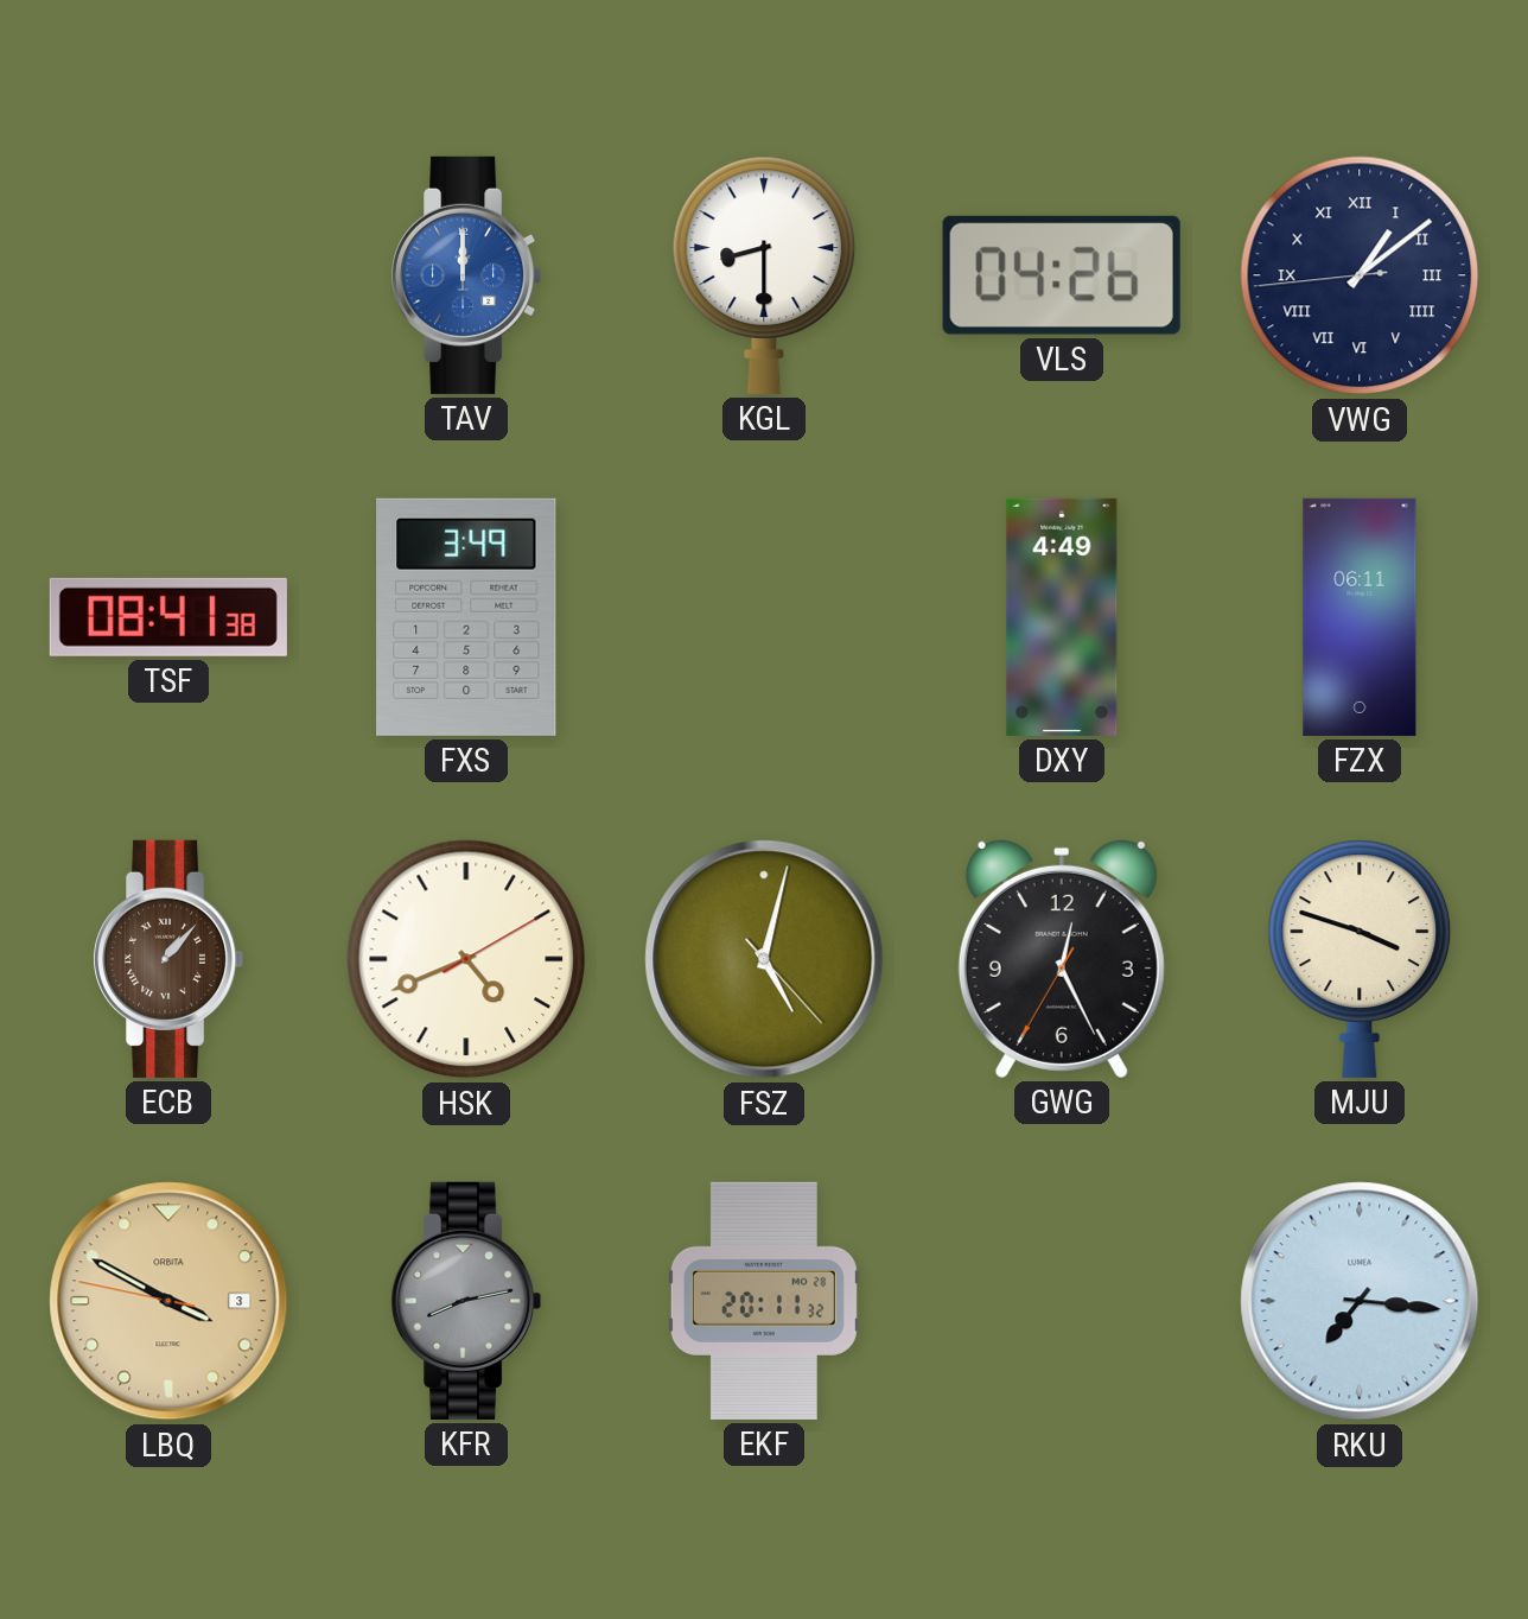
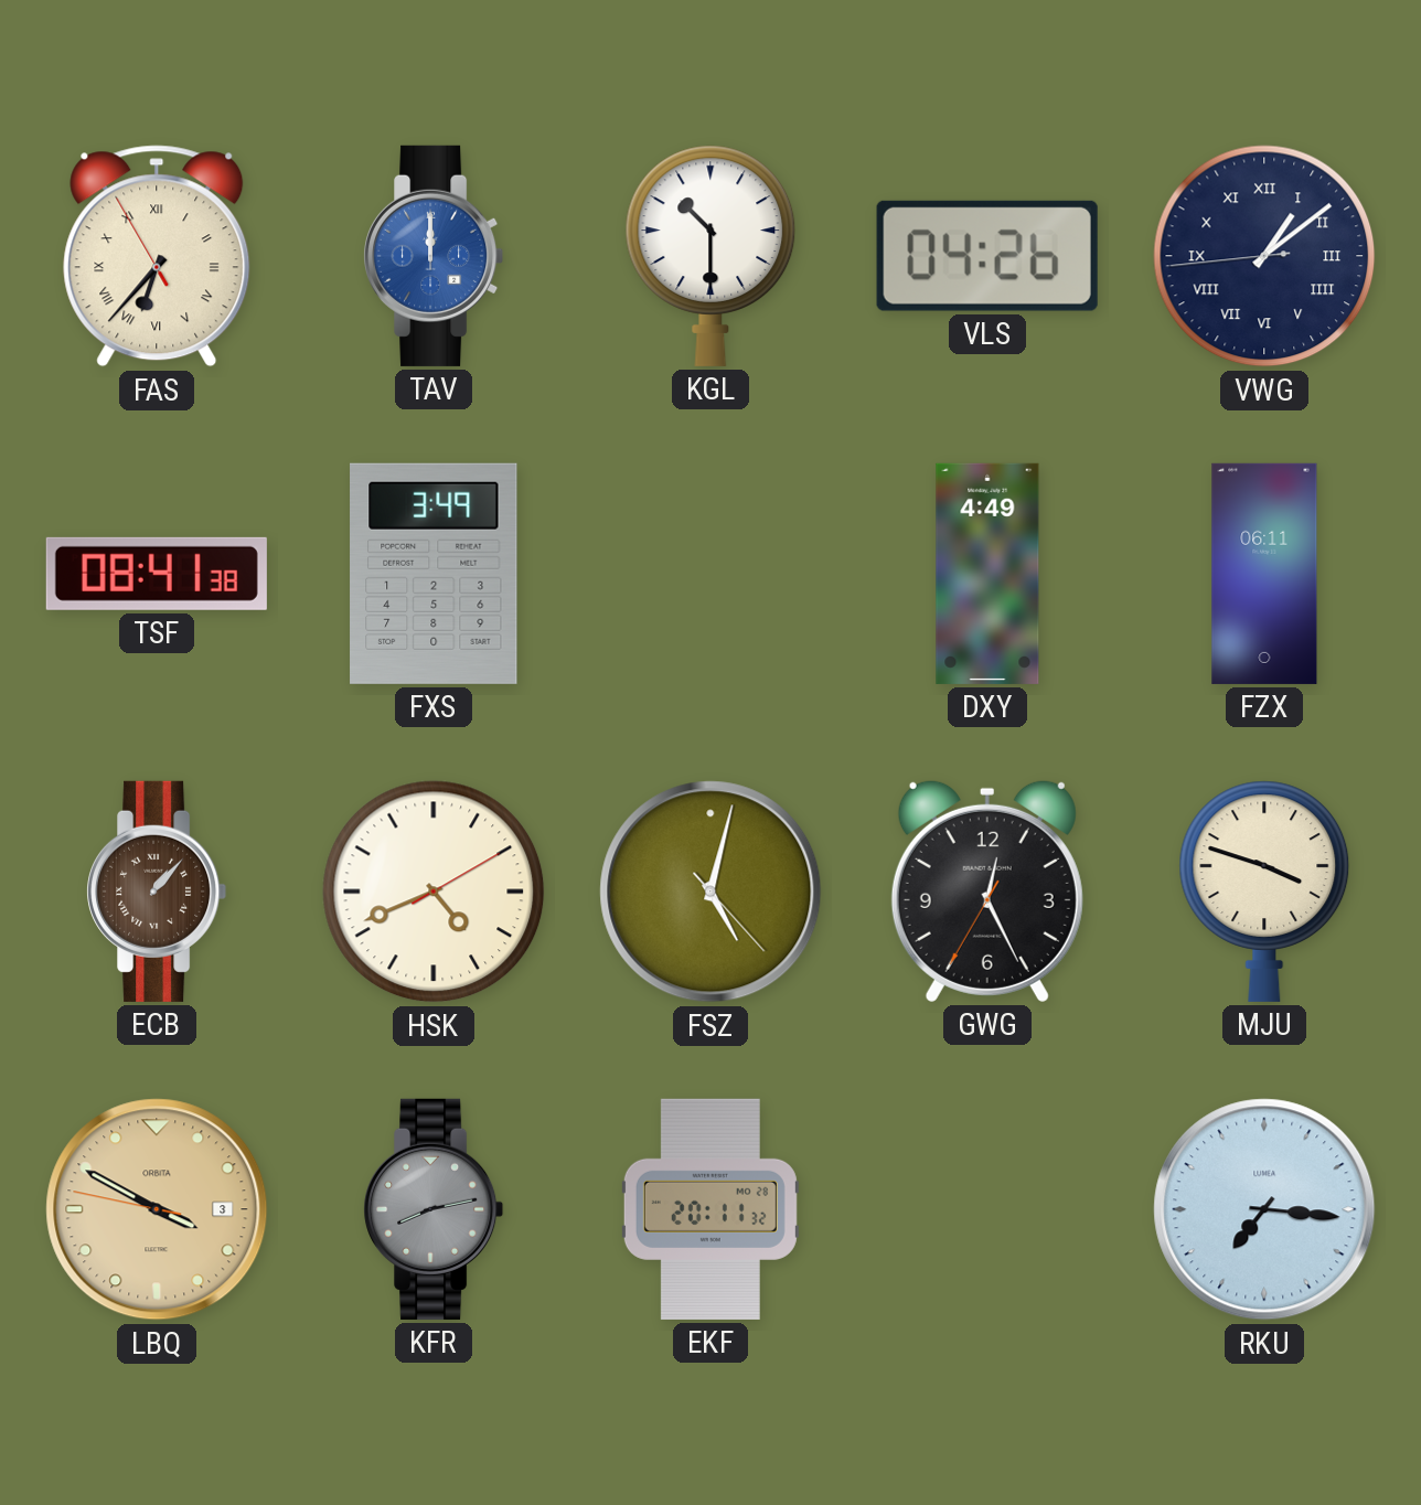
FAS: none -> 6:36 (157, 256)
KGL: 8:30 -> 10:30 (710, 256)
